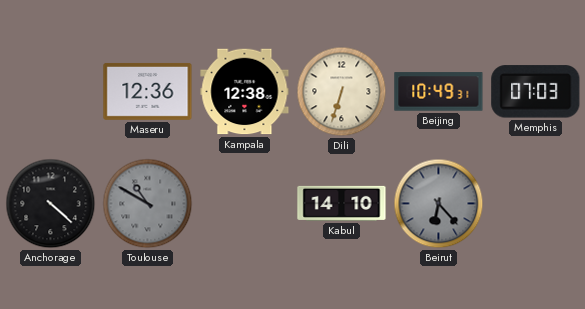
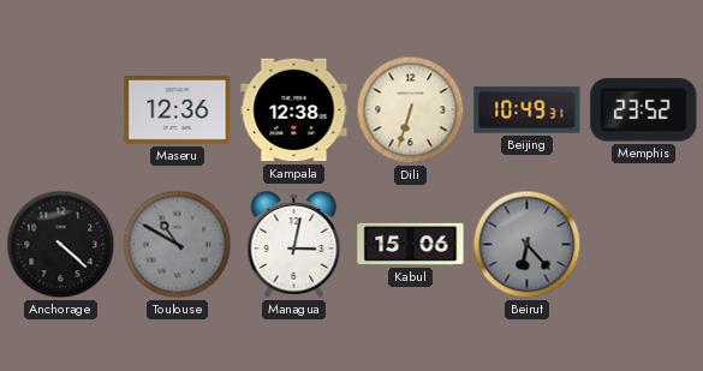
Memphis: 07:03 -> 23:52 (644, 110)
Managua: none -> 3:02 (294, 245)
Kabul: 14:10 -> 15:06 (411, 244)
